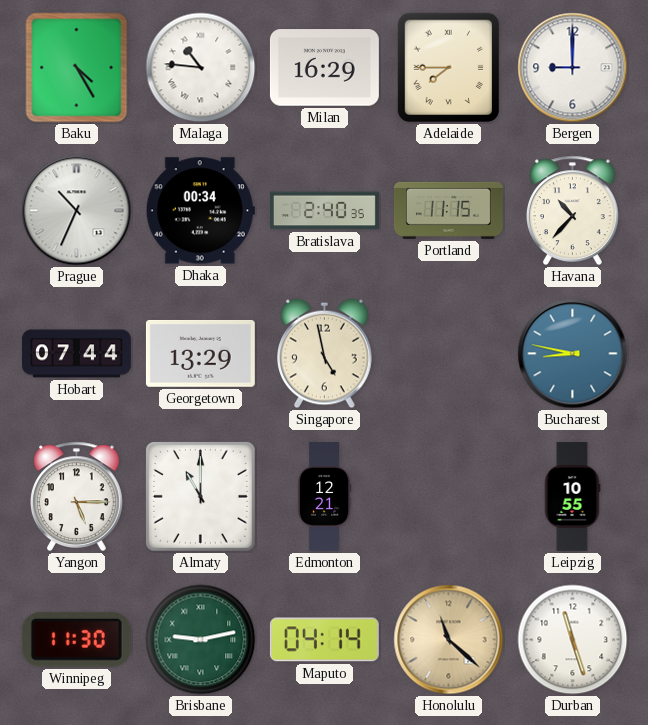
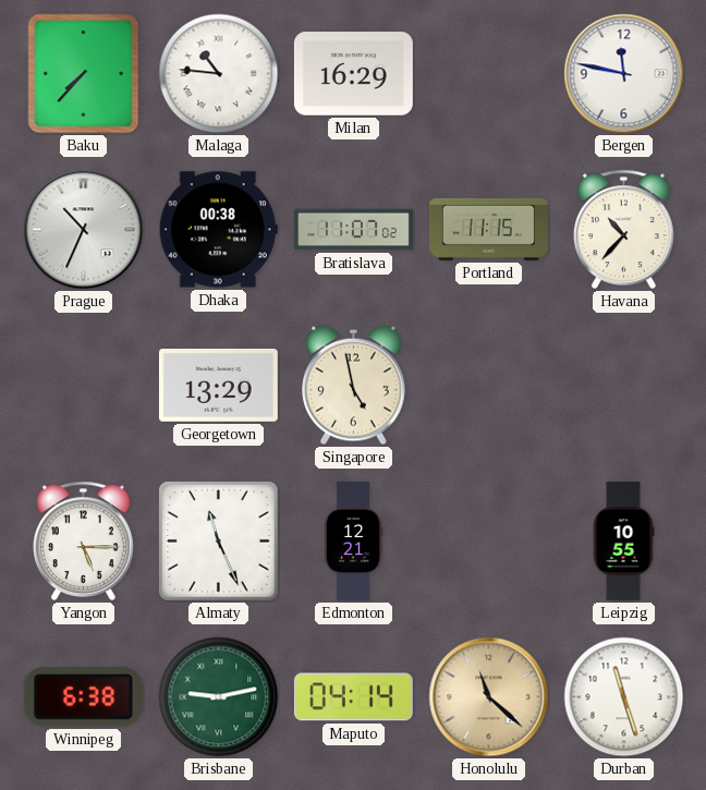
Baku: 4:25 -> 7:37 (84, 74)
Adelaide: 7:45 -> none (449, 68)
Bergen: 9:00 -> 11:47 (624, 74)
Dhaka: 00:34 -> 00:38 (218, 230)
Bratislava: 2:40 -> 11:07 (353, 230)
Hobart: 07:44 -> none (76, 354)
Bucharest: 8:47 -> none (573, 354)
Almaty: 11:00 -> 11:26 (218, 540)
Winnipeg: 11:30 -> 6:38 (83, 696)
